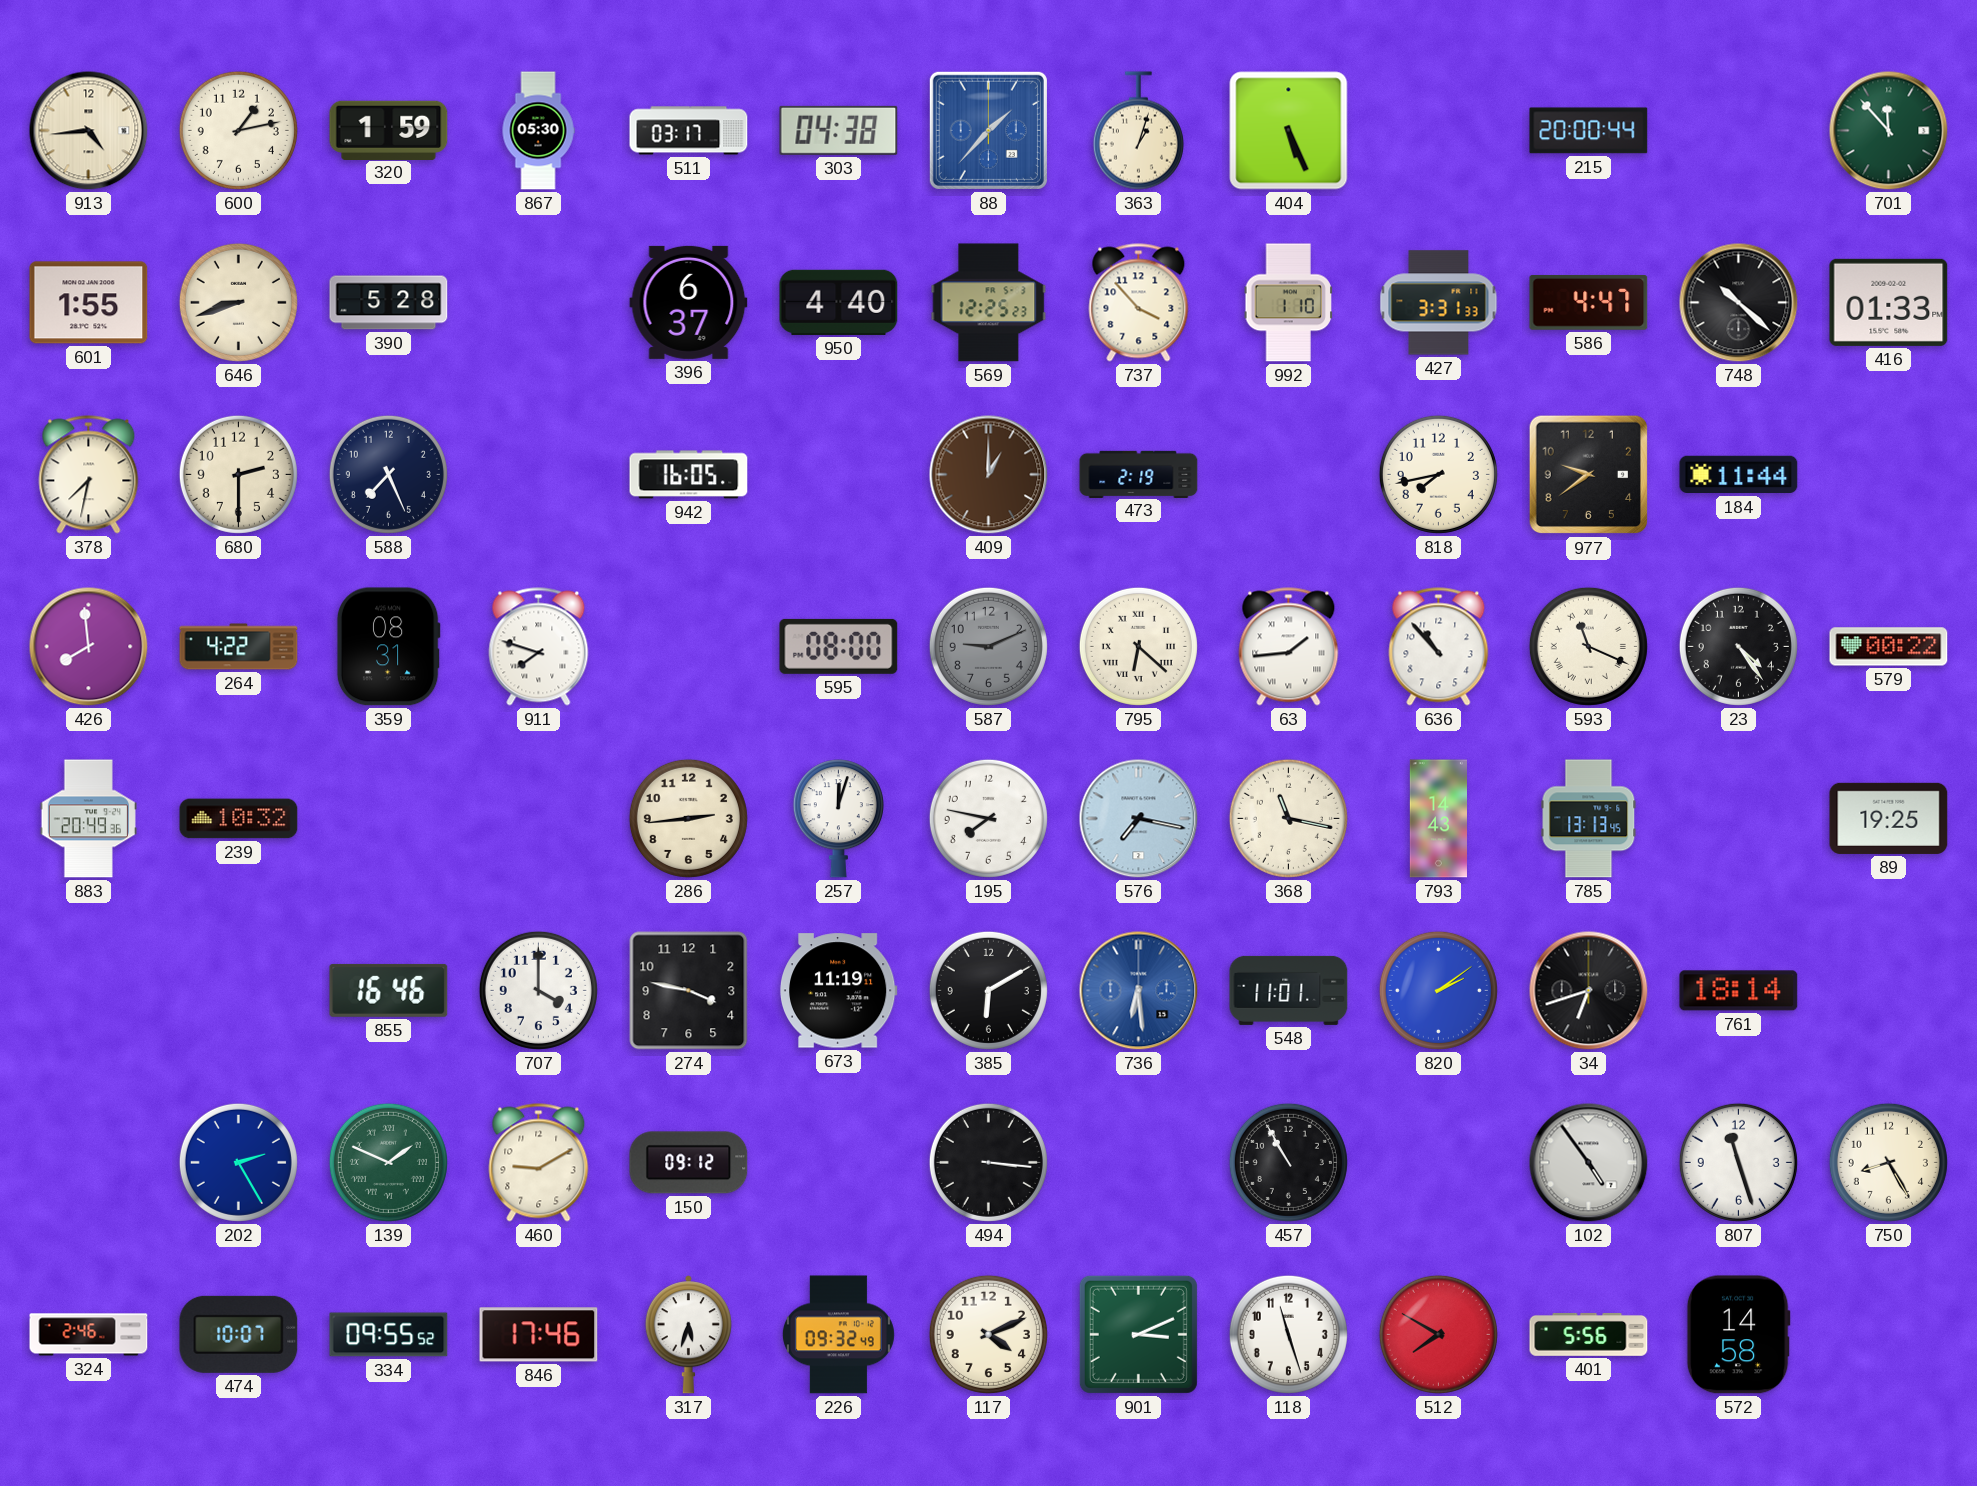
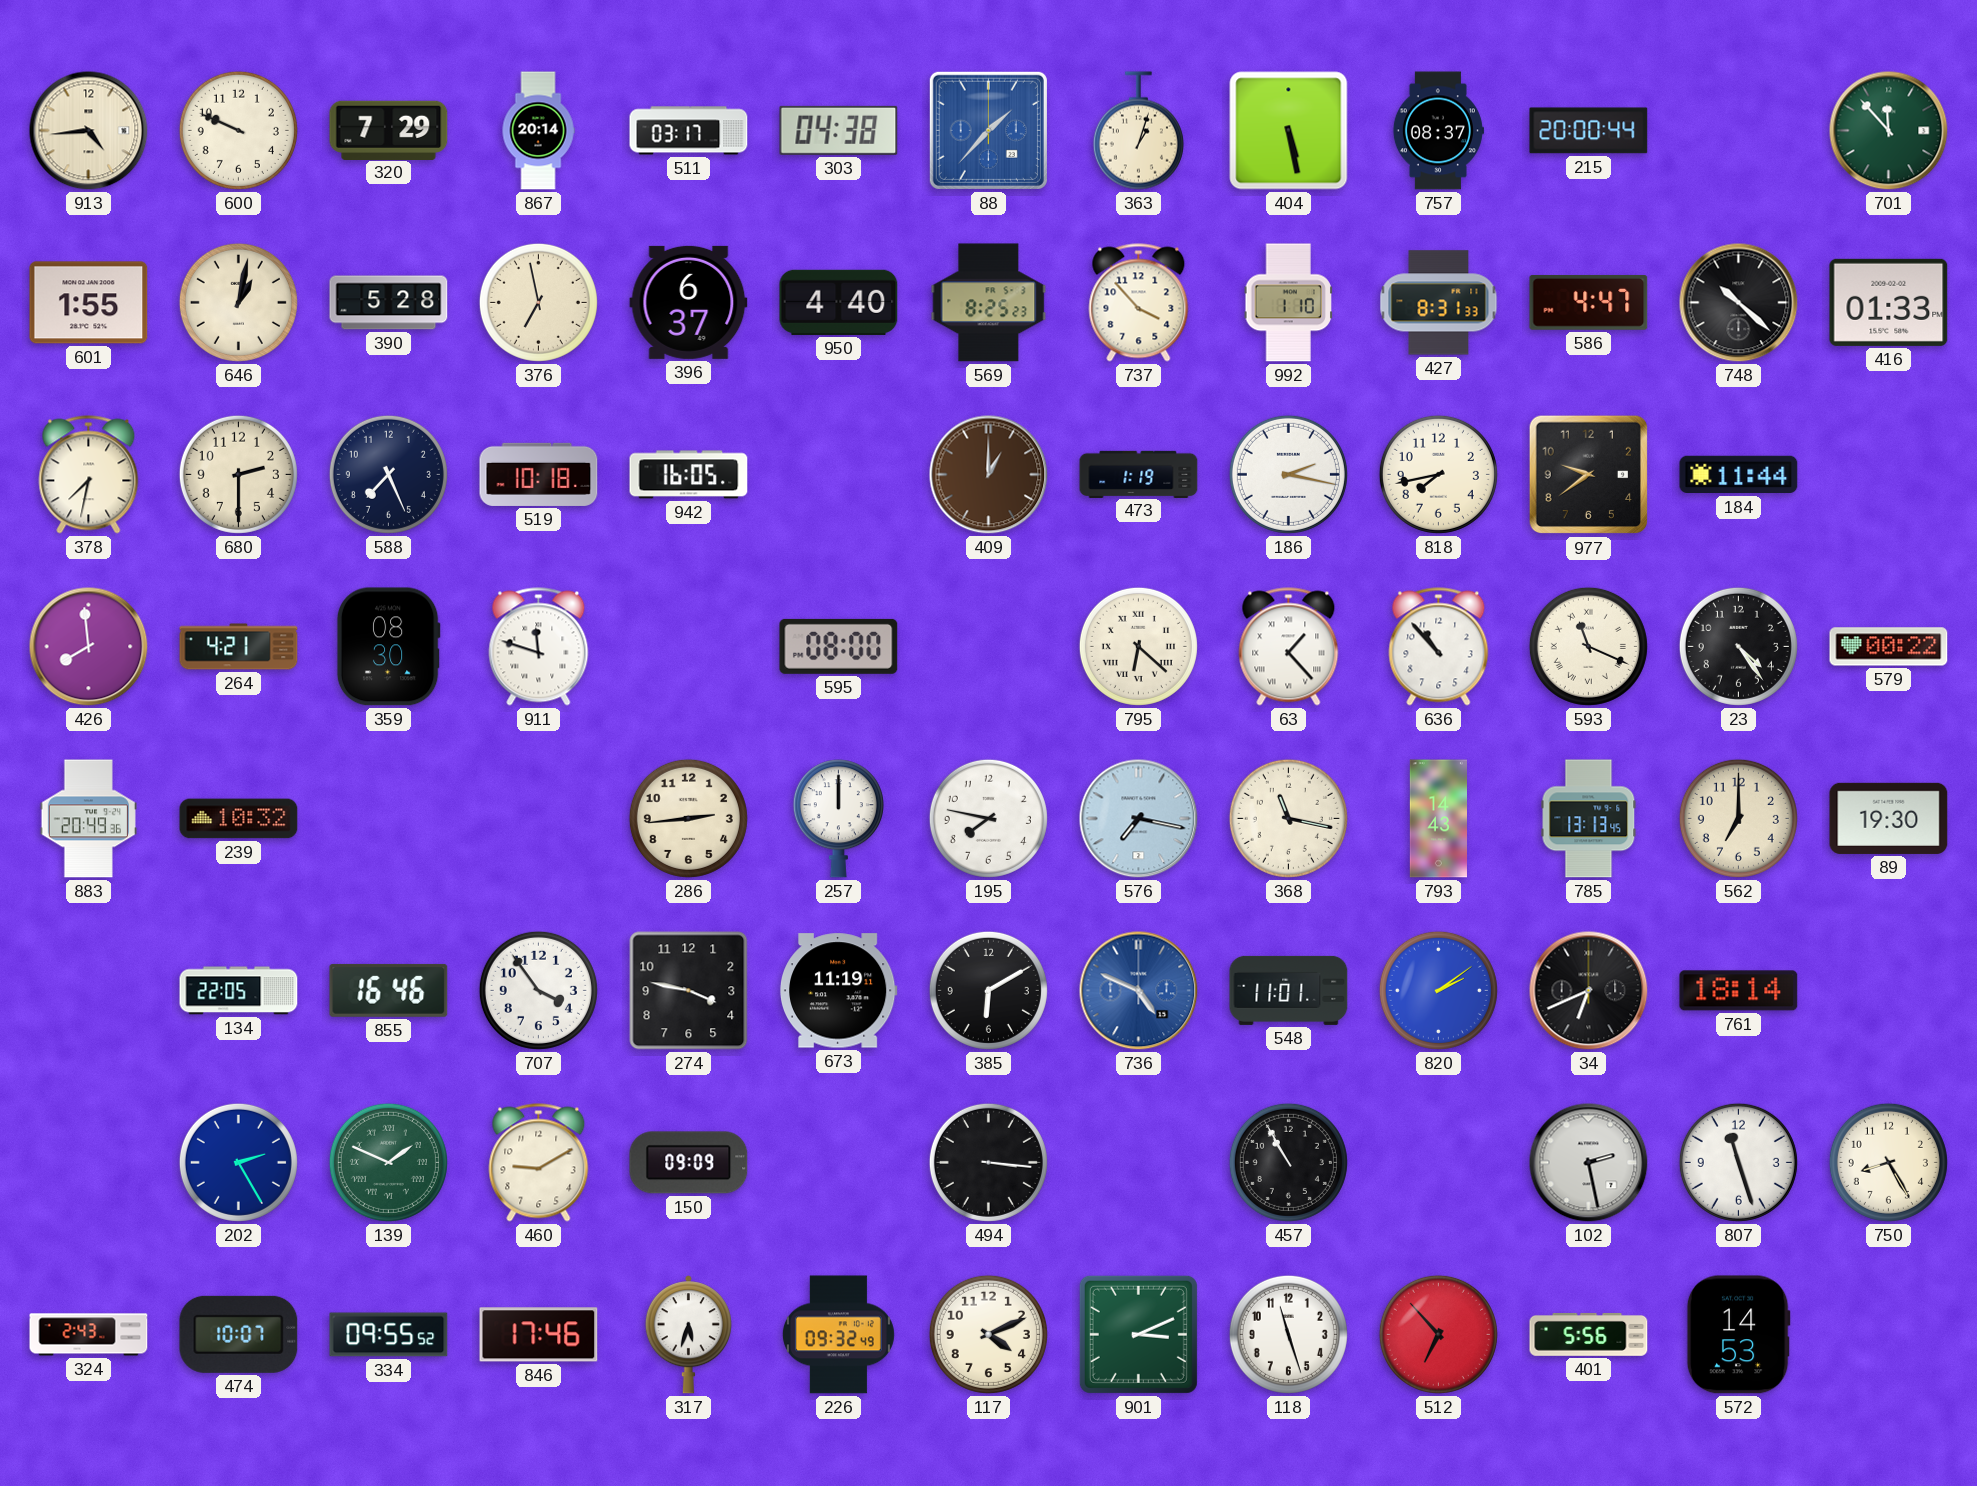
600: 1:13 -> 9:49 (238, 130)
320: 1:59 -> 7:29 (389, 130)
867: 05:30 -> 20:14 (538, 131)
404: 5:26 -> 5:28 (1289, 131)
757: none -> 08:37 (1438, 131)
646: 8:42 -> 1:02 (238, 302)
376: none -> 6:58 (538, 302)
569: 12:25 -> 8:25 (989, 303)
427: 3:31 -> 8:31 (1439, 303)
519: none -> 10:18 (539, 474)
473: 2:19 -> 1:19 (1139, 474)
186: none -> 2:17 (1288, 474)
264: 4:22 -> 4:21 (239, 647)
359: 08:31 -> 08:30 (388, 647)
911: 7:48 -> 11:48 (539, 647)
587: 9:11 -> none (988, 646)
63: 1:44 -> 1:23 (1289, 647)
257: 12:03 -> 12:00 (838, 819)
562: none -> 7:00 (1738, 818)
89: 19:25 -> 19:30 (1889, 818)
134: none -> 22:05 (239, 991)
707: 4:00 -> 3:54 (538, 990)
736: 6:29 -> 4:49 (1139, 991)
34: 6:42 -> 6:41 (1589, 991)
150: 09:12 -> 09:09 (689, 1163)
102: 4:54 -> 2:28 (1589, 1163)
324: 2:46 -> 2:43 (89, 1335)
512: 7:50 -> 6:53 (1438, 1334)
572: 14:58 -> 14:53 (1738, 1335)
